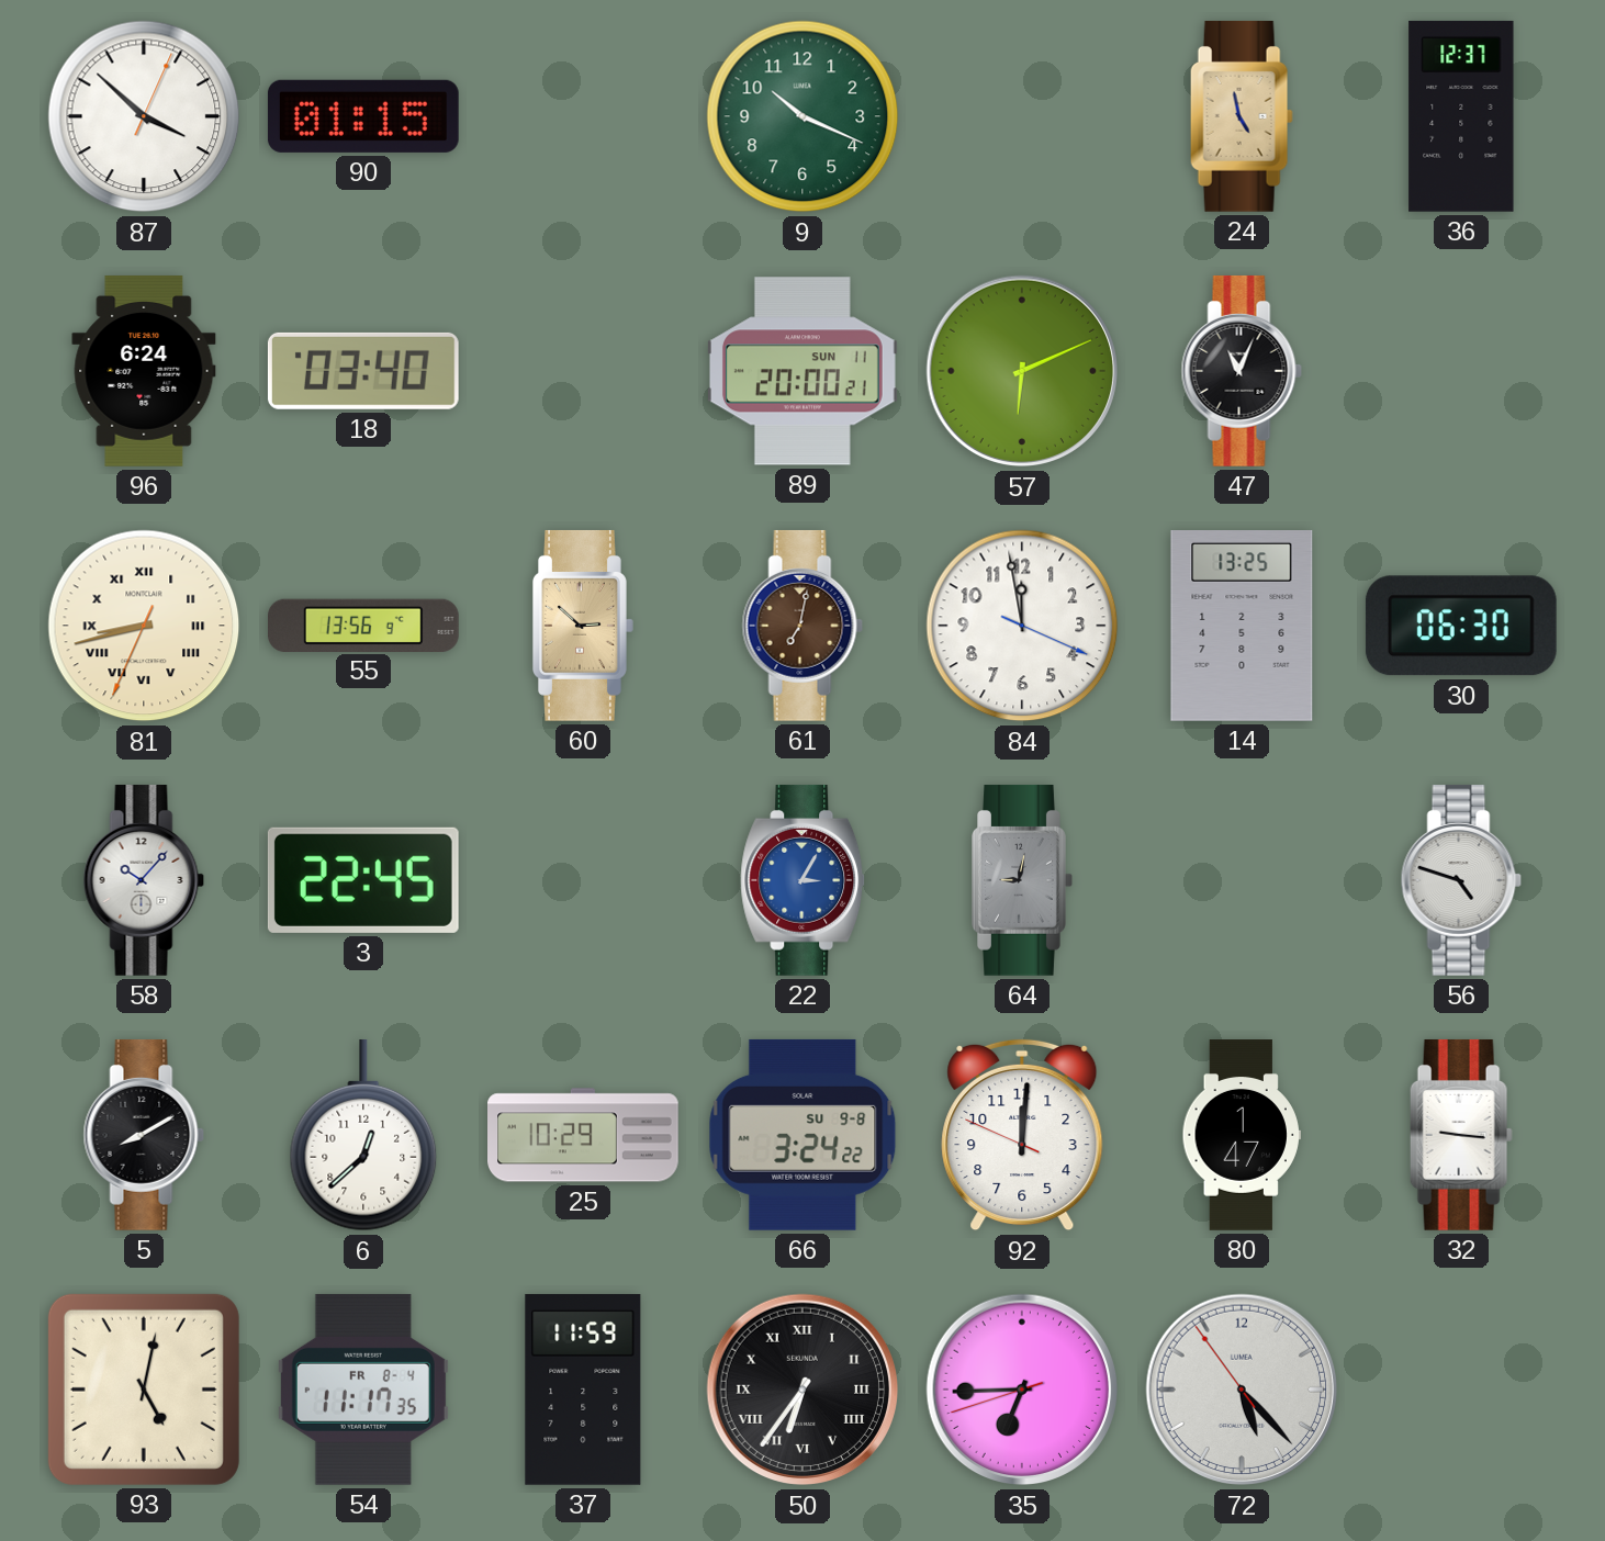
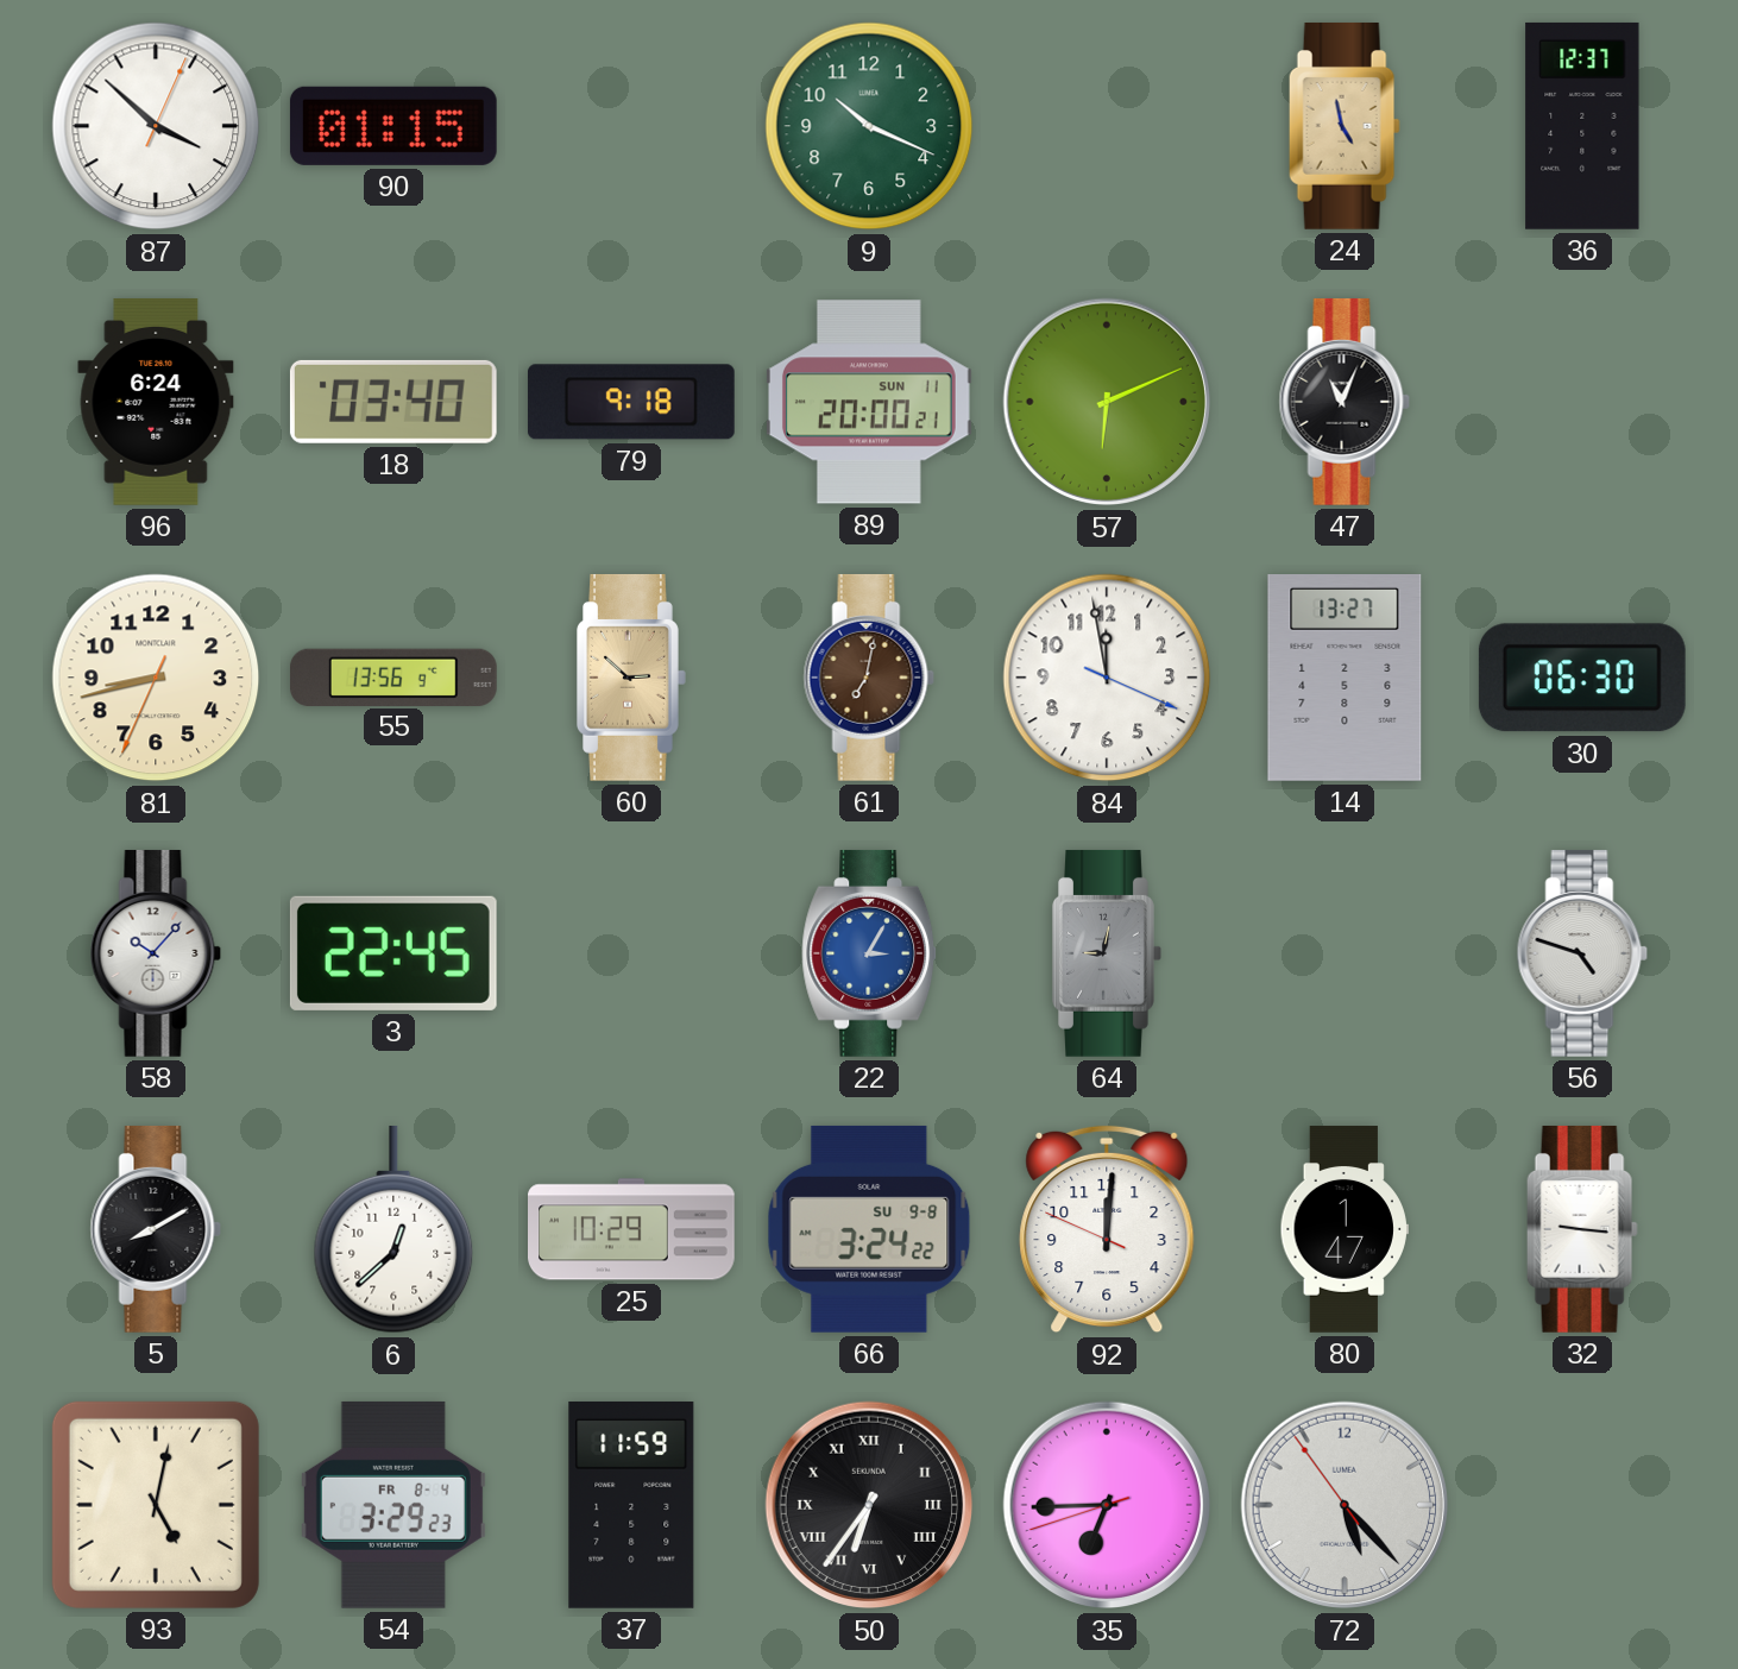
79: none -> 9:18 (631, 402)
81 numerals: Roman -> Arabic (156, 678)
14: 13:25 -> 13:27 (1345, 679)
54: 11:17 -> 3:29 (393, 1505)
